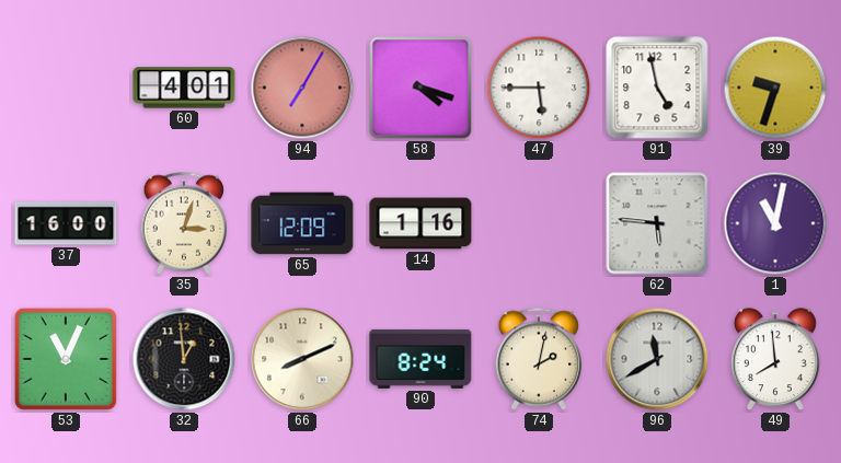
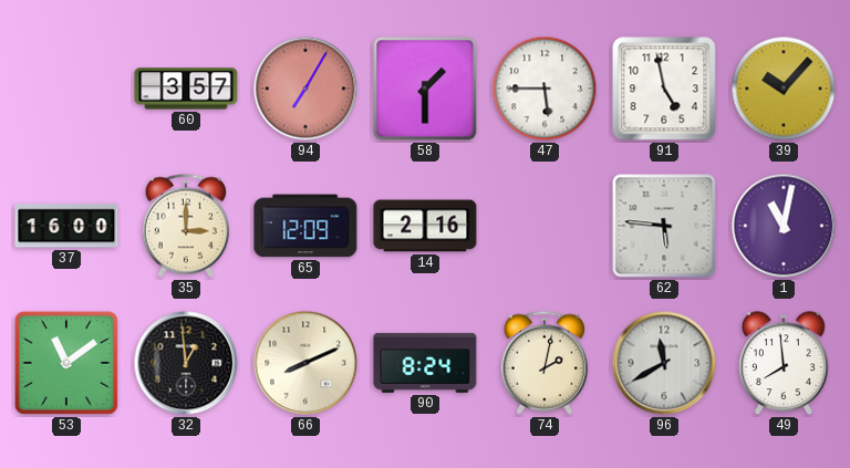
60: 4:01 -> 3:57 (186, 89)
58: 4:18 -> 1:30 (425, 89)
39: 9:33 -> 10:07 (784, 89)
35: 3:03 -> 3:00 (185, 226)
14: 1:16 -> 2:16 (425, 226)
53: 11:04 -> 11:09 (66, 363)
